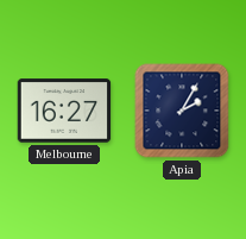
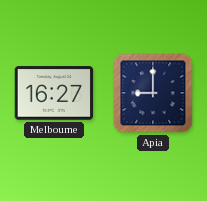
Apia: 2:05 -> 9:00 (153, 93)
